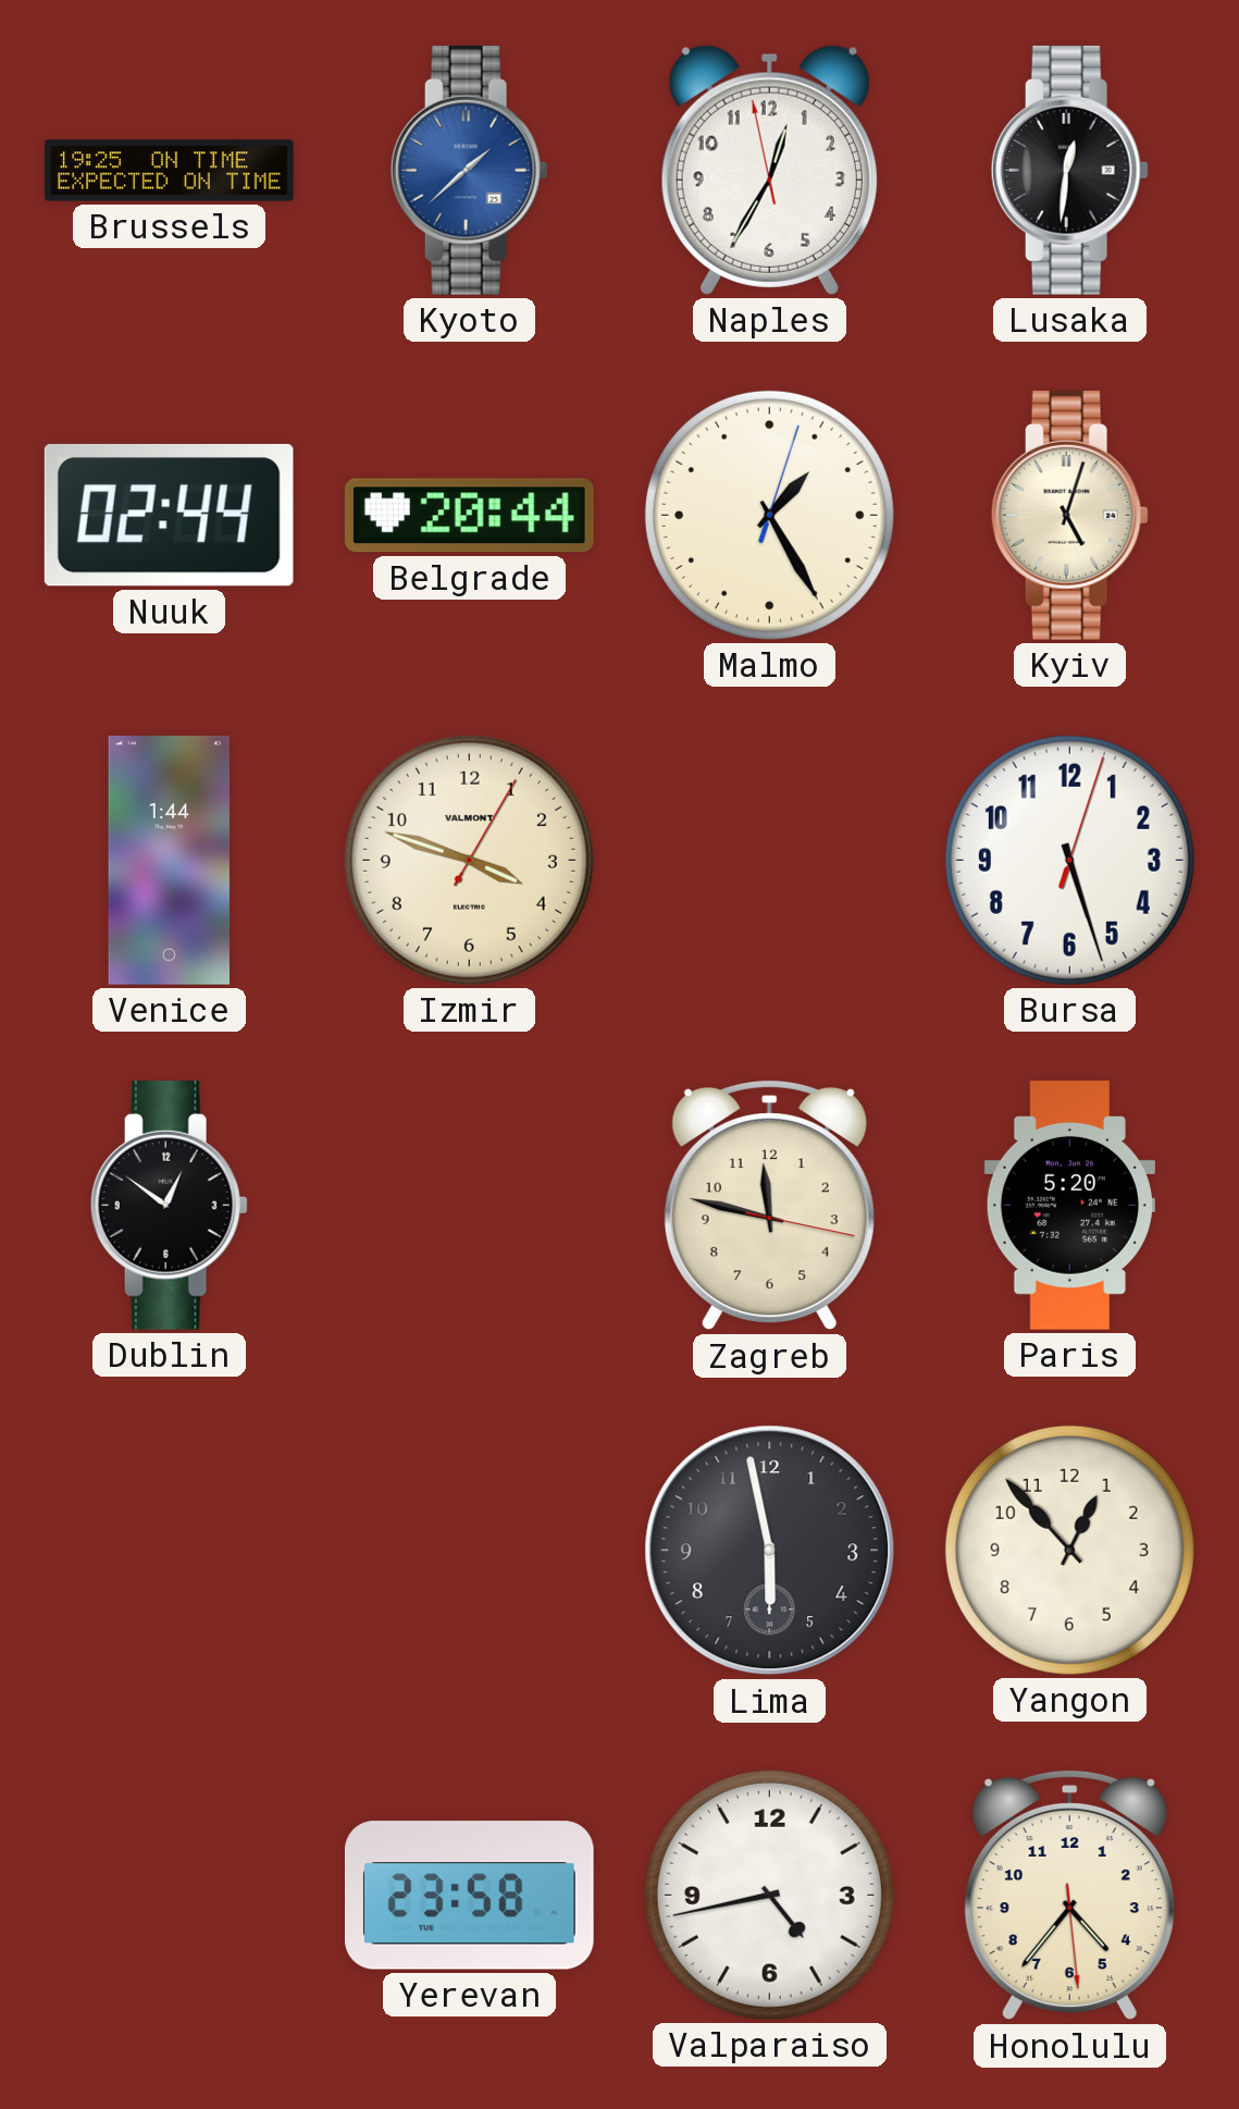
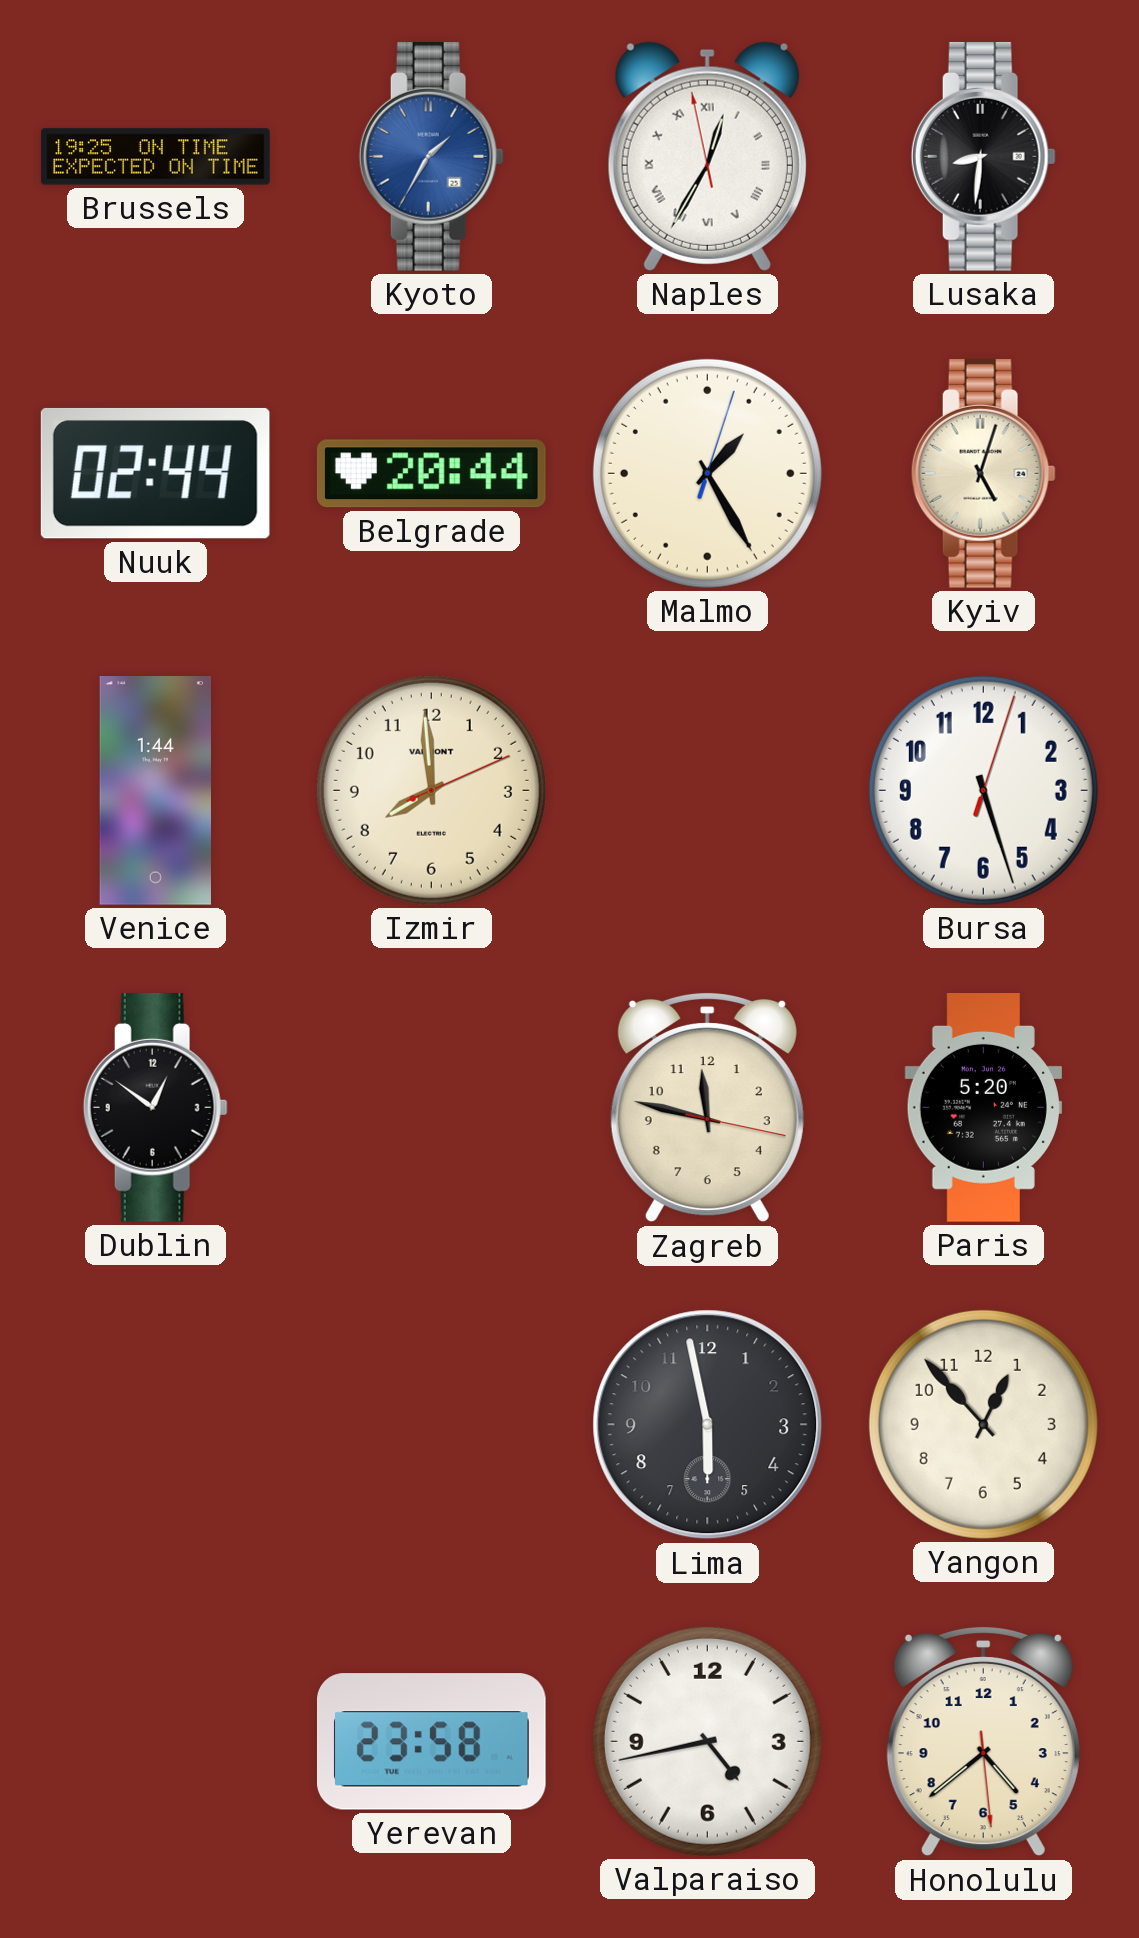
Kyoto: 1:38 -> 1:35 (431, 156)
Naples numerals: Arabic -> Roman (707, 156)
Lusaka: 12:31 -> 8:31 (983, 156)
Izmir: 3:48 -> 7:59 (431, 790)
Honolulu: 4:36 -> 4:38 (983, 1741)
